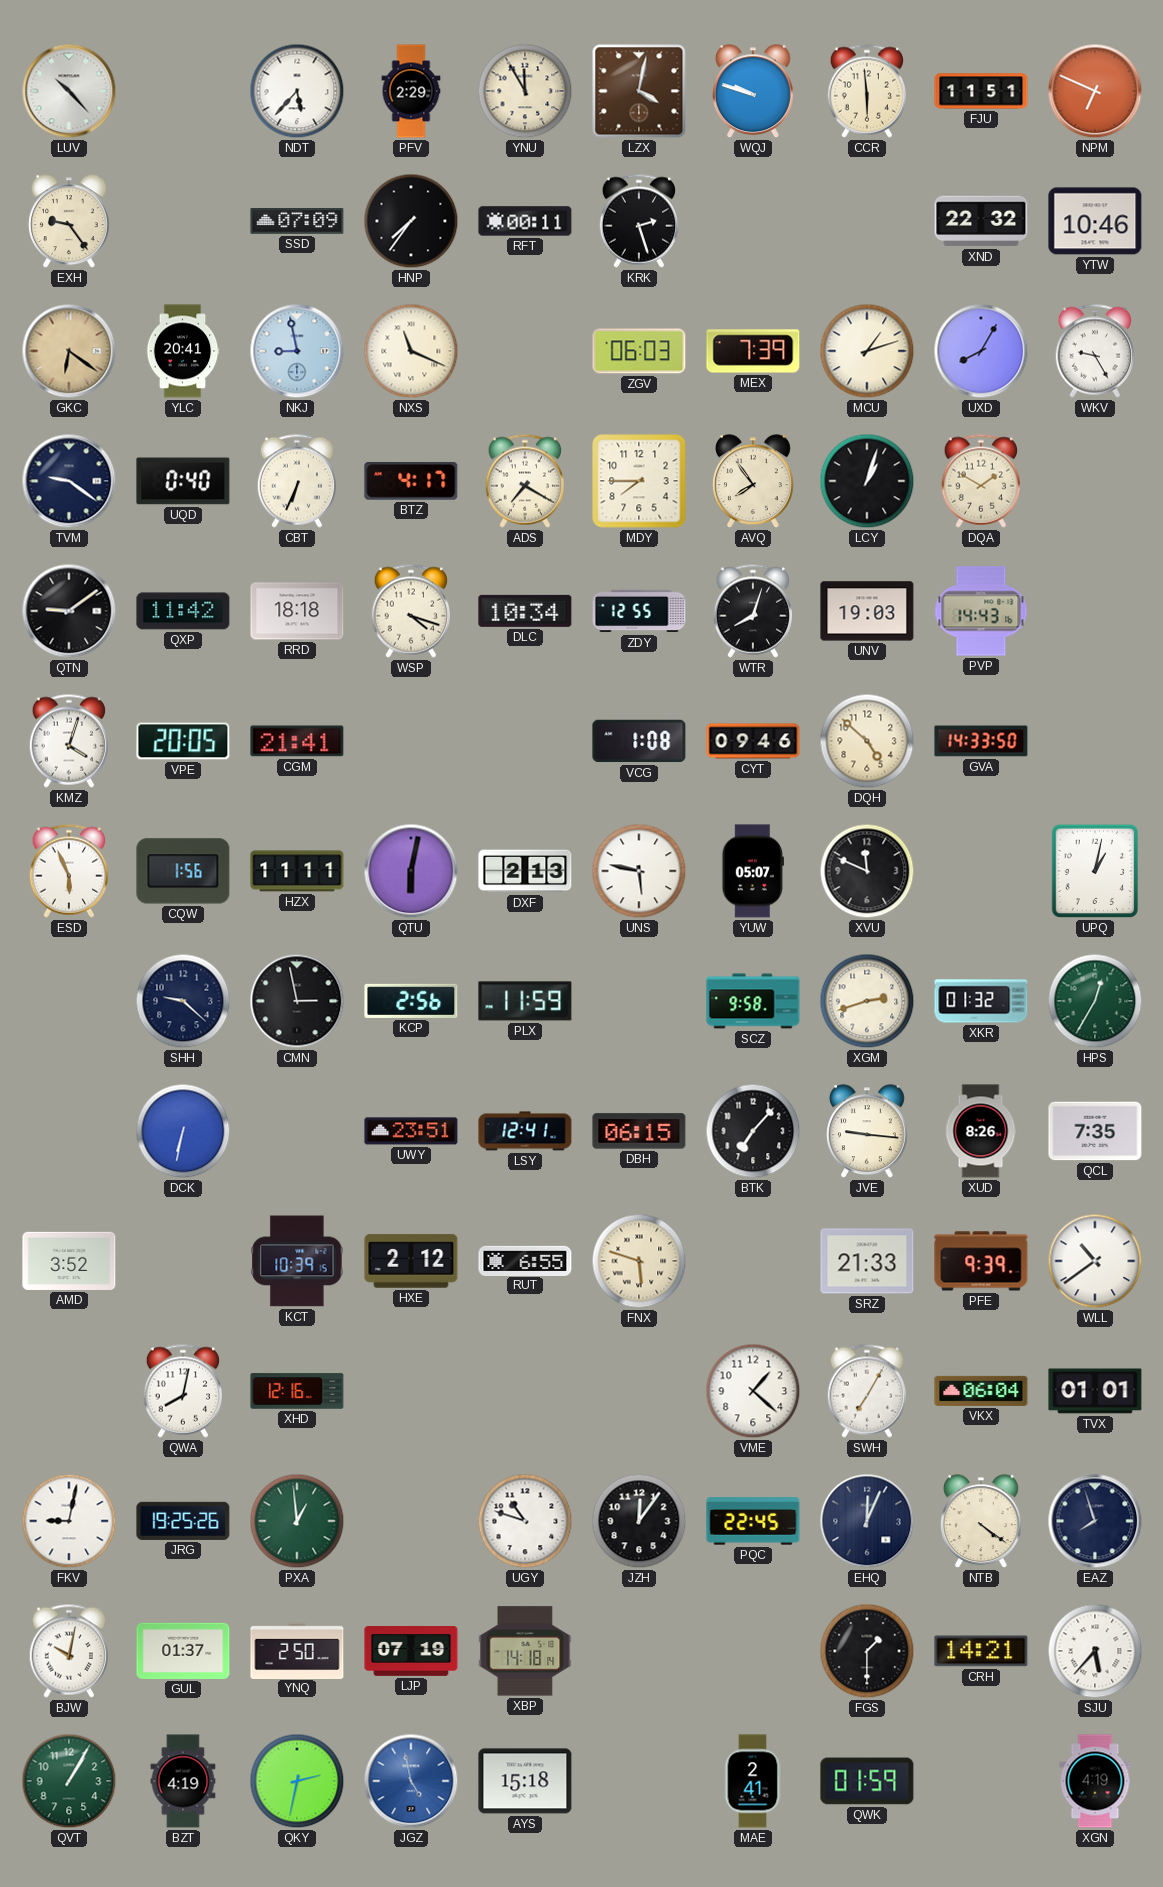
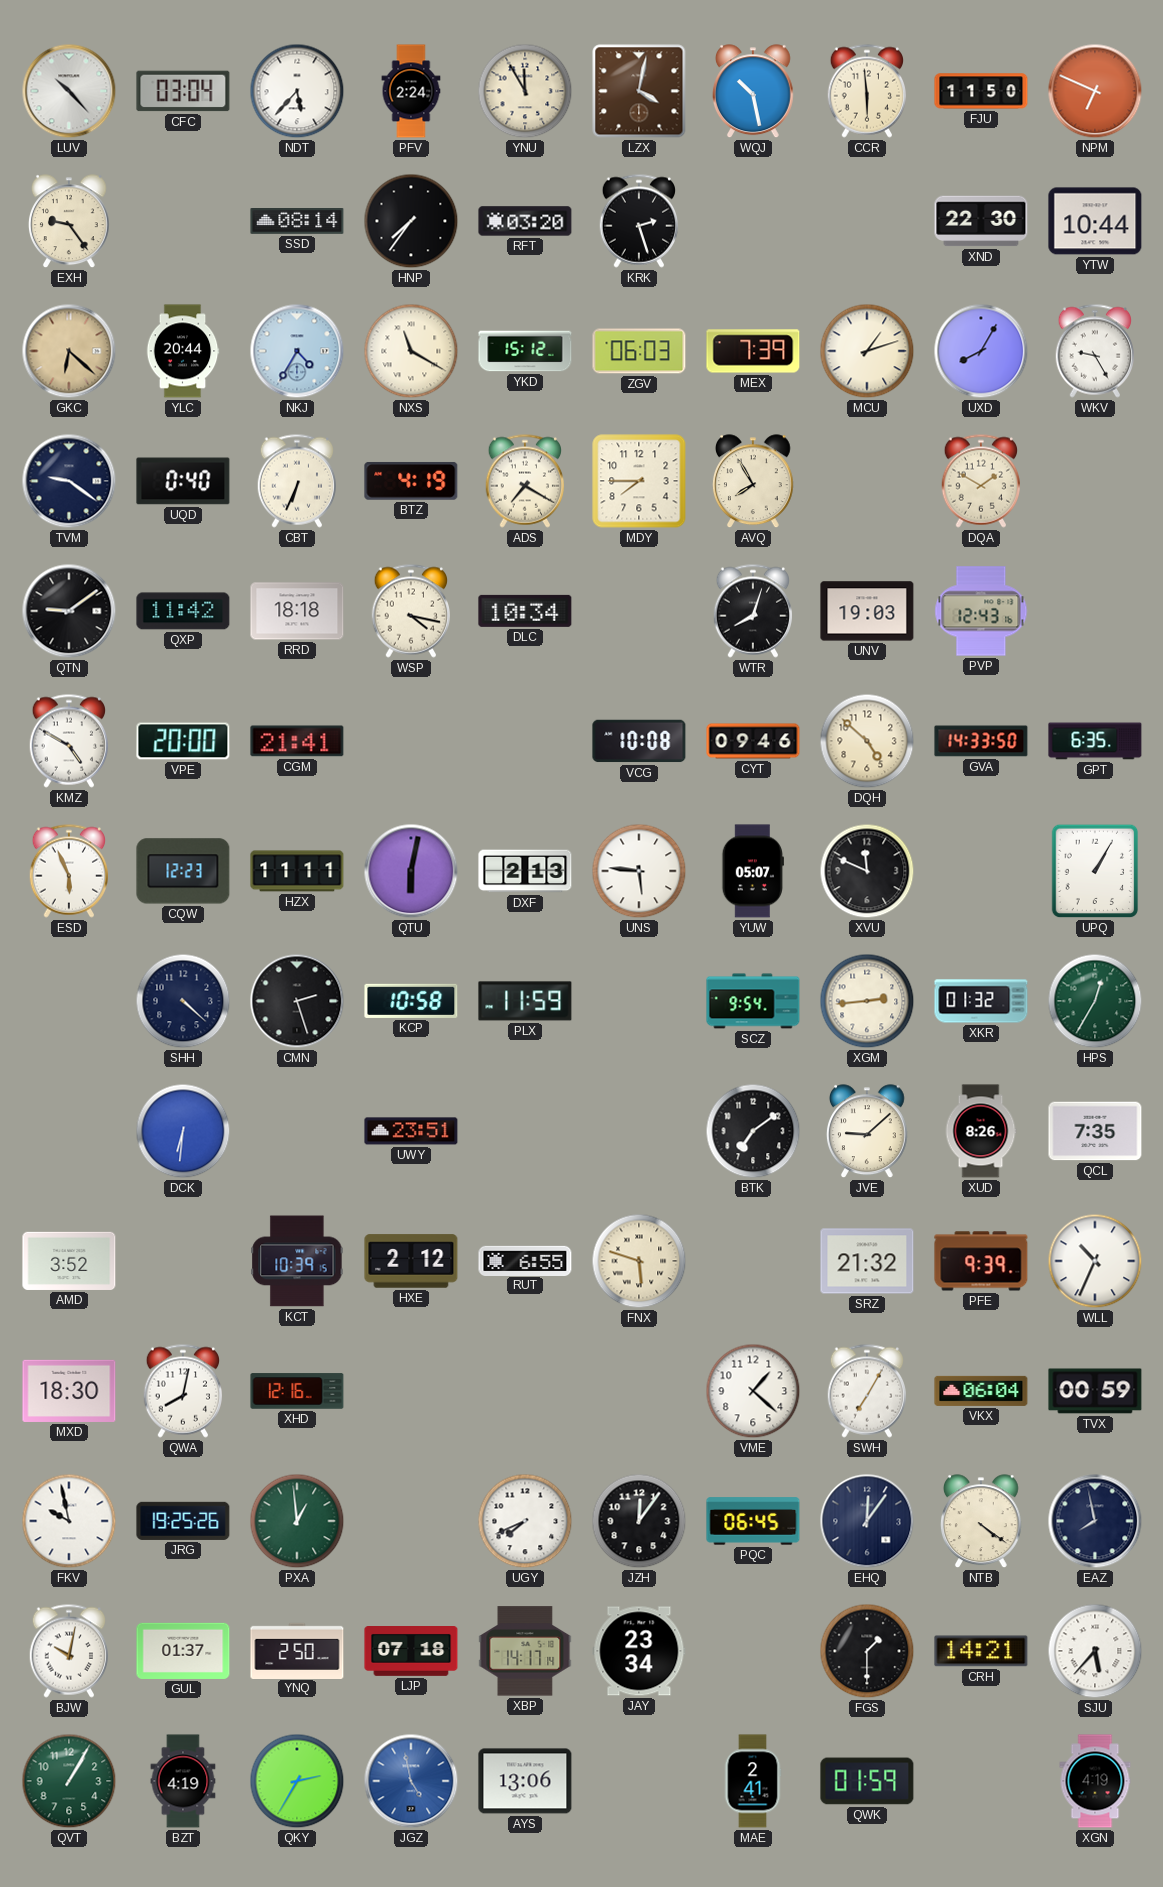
CFC: none -> 03:04 (183, 91)
PFV: 2:29 -> 2:24 (411, 91)
WQJ: 9:48 -> 10:28 (753, 92)
FJU: 11:51 -> 11:50 (981, 91)
SSD: 07:09 -> 08:14 (297, 222)
RFT: 00:11 -> 03:20 (525, 221)
XND: 22:32 -> 22:30 (981, 221)
YTW: 10:46 -> 10:44 (1095, 221)
GKC: 6:21 -> 6:22 (69, 351)
YLC: 20:41 -> 20:44 (183, 351)
NKJ: 8:58 -> 4:35 (297, 351)
NXS: 11:19 -> 11:20 (411, 351)
YKD: none -> 15:12 (525, 351)
BTZ: 4:17 -> 4:19 (411, 481)
AVQ: 7:54 -> 7:55 (753, 482)
LCY: 1:03 -> none (867, 481)
WSP: 4:18 -> 4:17 (410, 611)
ZDY: 12:55 -> none (639, 611)
PVP: 14:43 -> 12:43 (981, 611)
KMZ: 4:03 -> 4:50 (68, 741)
VPE: 20:05 -> 20:00 (183, 741)
VCG: 1:08 -> 10:08 (639, 741)
GPT: none -> 6:35 (1095, 741)
CQW: 1:56 -> 12:23 (183, 871)
UNS: 5:47 -> 5:46 (639, 871)
UPQ: 1:02 -> 1:05 (1095, 871)
SHH: 9:22 -> 4:22 (183, 1001)
CMN: 2:58 -> 2:27 (297, 1001)
KCP: 2:56 -> 10:58 (411, 1001)
SCZ: 9:58 -> 9:54 (753, 1001)
XGM: 2:42 -> 2:44 (867, 1001)
DCK: 6:32 -> 6:31 (183, 1131)
LSY: 12:41 -> none (525, 1131)
DBH: 06:15 -> none (639, 1131)
BTK: 7:07 -> 7:09 (753, 1131)
JVE: 9:16 -> 9:08 (867, 1132)
SRZ: 21:33 -> 21:32 (867, 1261)
WLL: 10:39 -> 10:34 (1095, 1261)
MXD: none -> 18:30 (69, 1391)
TVX: 01:01 -> 00:59 (1095, 1391)
FKV: 9:02 -> 9:58 (69, 1521)
UGY: 10:48 -> 7:41 (525, 1521)
PQC: 22:45 -> 06:45 (753, 1521)
EHQ: 12:04 -> 12:06 (867, 1521)
EAZ: 7:57 -> 7:58 (1095, 1521)
LJP: 07:19 -> 07:18 (411, 1652)
XBP: 14:18 -> 14:17 (525, 1651)
JAY: none -> 23:34 (639, 1651)
QKY: 2:32 -> 2:35 (297, 1781)
AYS: 15:18 -> 13:06 (525, 1781)
